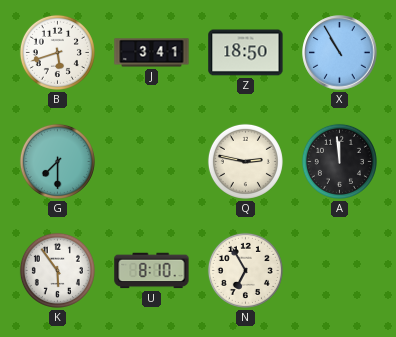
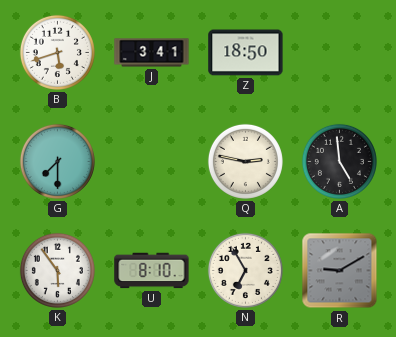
X: 10:55 -> none (340, 53)
A: 11:59 -> 4:59 (339, 161)
R: none -> 9:10 (340, 271)
